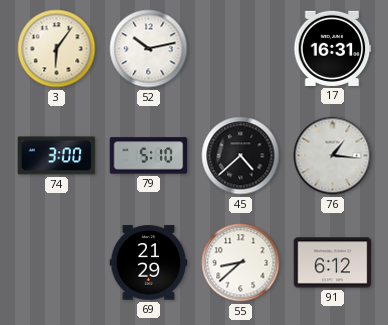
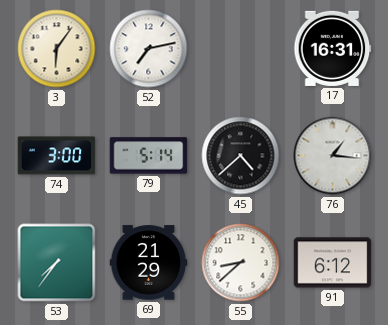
52: 10:13 -> 7:13 (149, 49)
79: 5:10 -> 5:14 (149, 156)
53: none -> 7:36 (57, 263)
